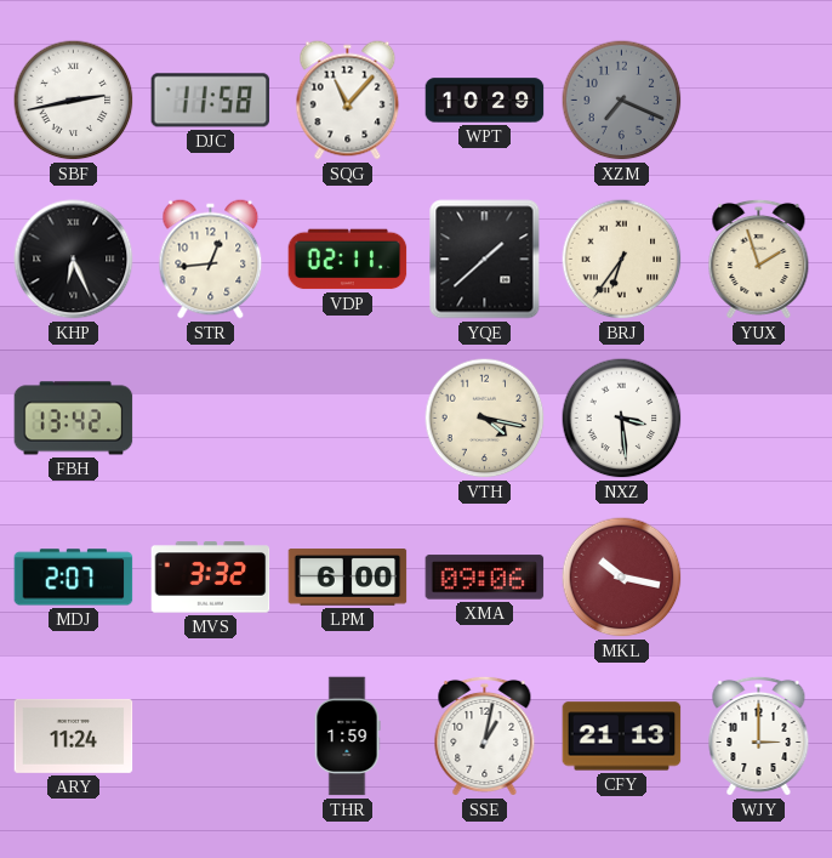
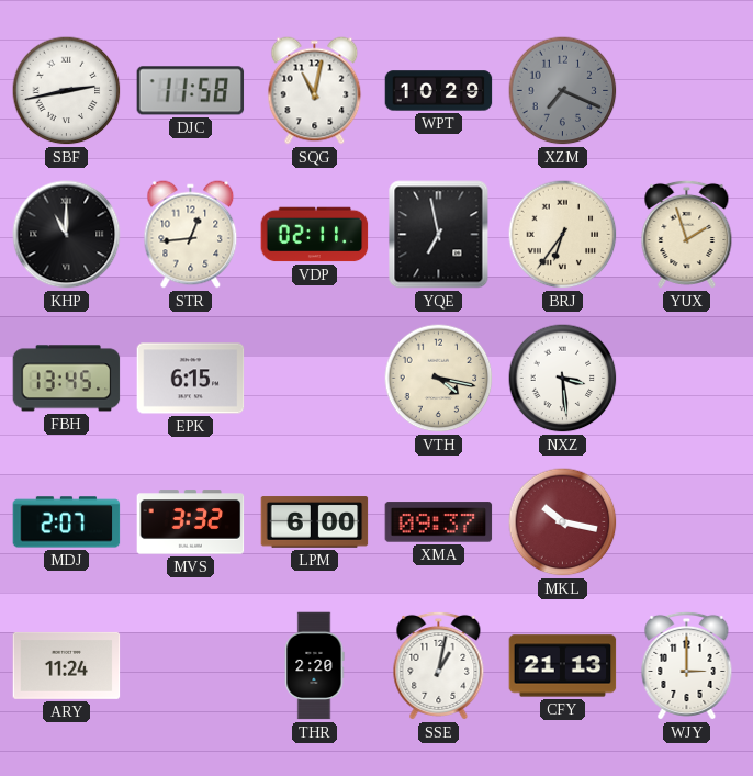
SQG: 11:07 -> 11:02 (315, 91)
KHP: 6:26 -> 11:00 (67, 235)
YQE: 1:38 -> 6:58 (439, 235)
FBH: 13:42 -> 13:45 (67, 379)
EPK: none -> 6:15 (191, 379)
XMA: 09:06 -> 09:37 (439, 522)
THR: 1:59 -> 2:20 (314, 666)
